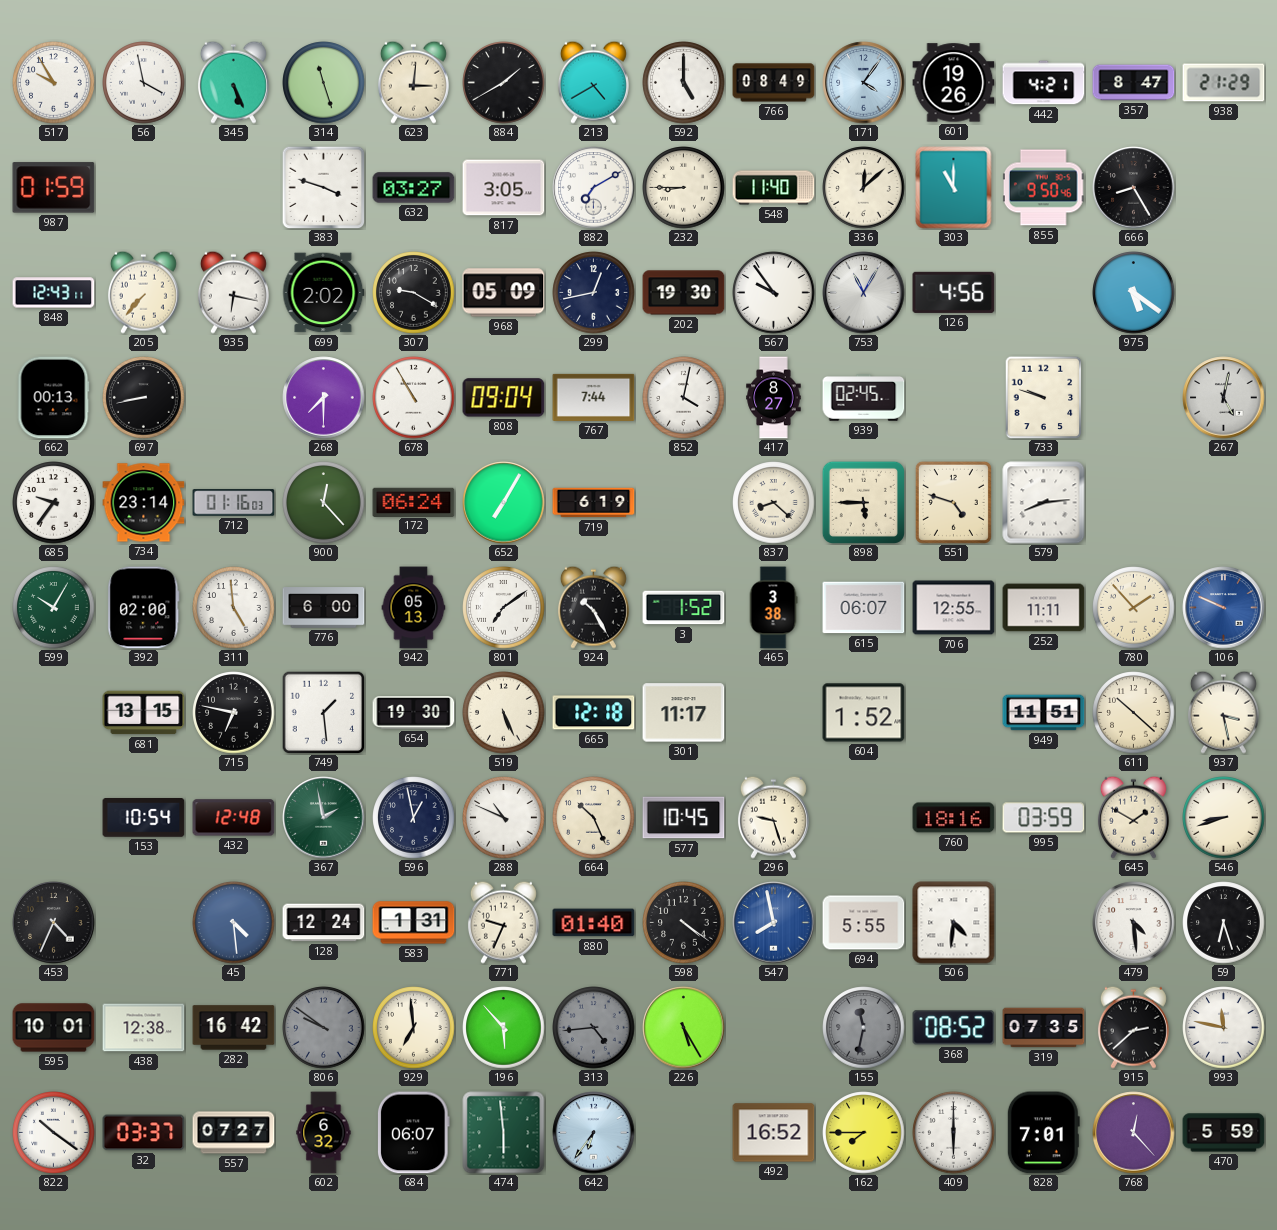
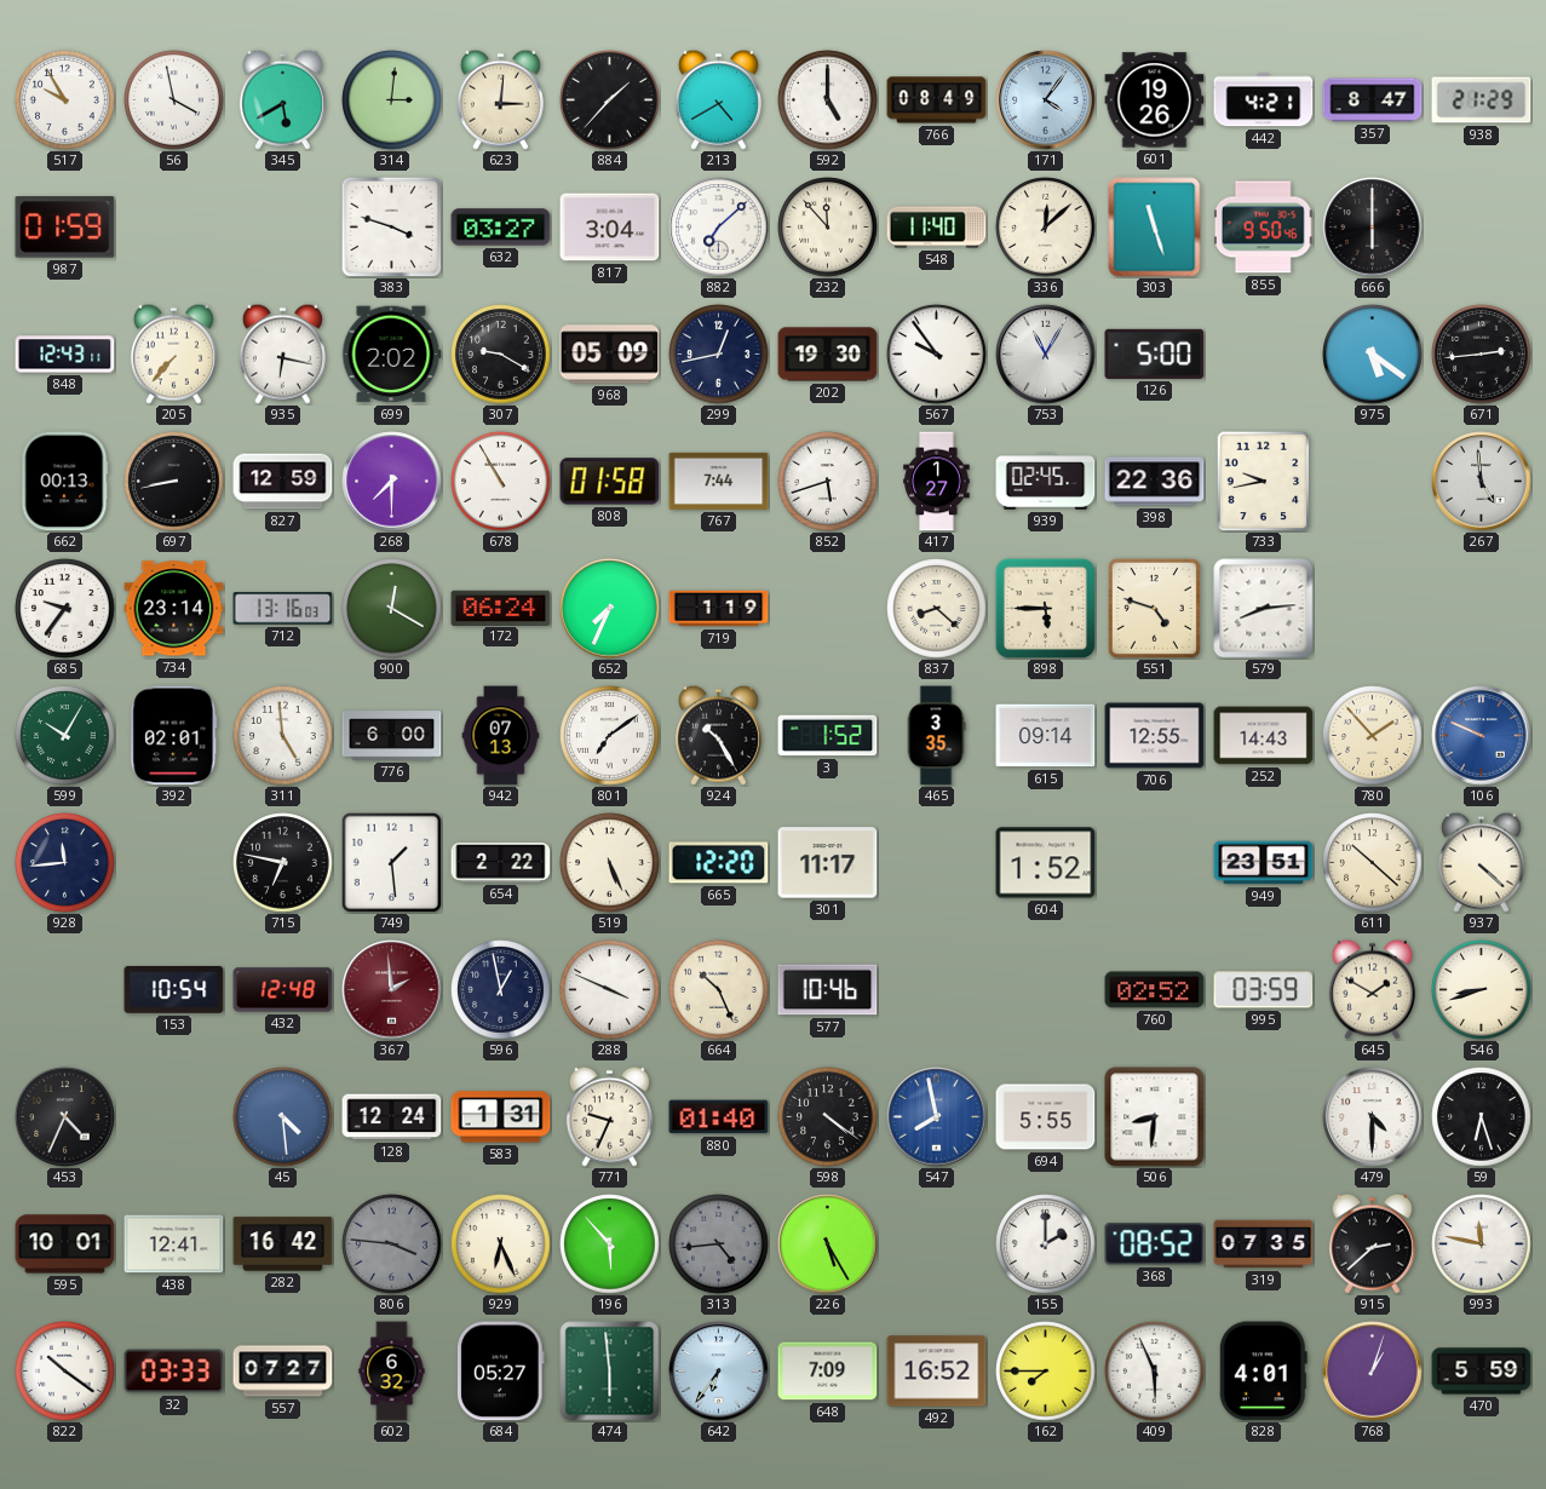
345: 5:26 -> 5:40 (282, 99)
314: 11:27 -> 3:01 (392, 100)
884: 1:40 -> 1:37 (610, 100)
817: 3:05 -> 3:04 (610, 228)
882: 7:10 -> 7:08 (719, 228)
232: 8:45 -> 11:53 (828, 228)
303: 11:00 -> 11:27 (1155, 228)
666: 8:25 -> 6:00 (1373, 228)
126: 4:56 -> 5:00 (1155, 353)
671: none -> 2:44 (1482, 355)
827: none -> 12:59 (283, 482)
808: 09:04 -> 01:58 (610, 482)
852: 4:02 -> 5:42 (828, 482)
417: 8:27 -> 1:27 (937, 482)
398: none -> 22:36 (1155, 482)
733: 9:48 -> 9:43 (1264, 481)
267: 5:02 -> 4:59 (1482, 482)
712: 01:16 -> 13:16 (283, 609)
900: 12:23 -> 12:20 (392, 609)
652: 7:05 -> 7:34 (610, 609)
719: 6:19 -> 1:19 (719, 609)
392: 02:00 -> 02:01 (174, 736)
942: 05:13 -> 07:13 (501, 736)
465: 3:38 -> 3:35 (936, 736)
615: 06:07 -> 09:14 (1046, 736)
252: 11:11 -> 14:43 (1264, 736)
928: none -> 11:44 (65, 863)
681: 13:15 -> none (144, 713)
654: 19:30 -> 2:22 (501, 863)
665: 12:18 -> 12:20 (719, 863)
949: 11:51 -> 23:51 (1264, 863)
937: 3:28 -> 4:22 (1481, 862)
367: 1:58 -> 1:59 (392, 990)
367 dial: green -> burgundy (392, 990)
288: 10:49 -> 3:49 (610, 990)
577: 10:45 -> 10:46 (828, 990)
296: 9:27 -> none (773, 817)
760: 18:16 -> 02:52 (1155, 990)
506: 4:31 -> 8:31 (1155, 1117)
479: 4:29 -> 4:30 (1373, 1117)
438: 12:38 -> 12:41 (174, 1244)
806: 9:51 -> 3:46 (392, 1244)
929: 6:59 -> 6:26 (501, 1244)
155: 11:32 -> 2:00 (1046, 1244)
155 dial: grey -> white (1046, 1244)
32: 03:37 -> 03:33 (174, 1372)
684: 06:07 -> 05:27 (500, 1372)
648: none -> 7:09 (828, 1372)
409: 6:00 -> 5:56 (1155, 1372)
828: 7:01 -> 4:01 (1263, 1372)
768: 12:23 -> 1:03 (1373, 1372)
